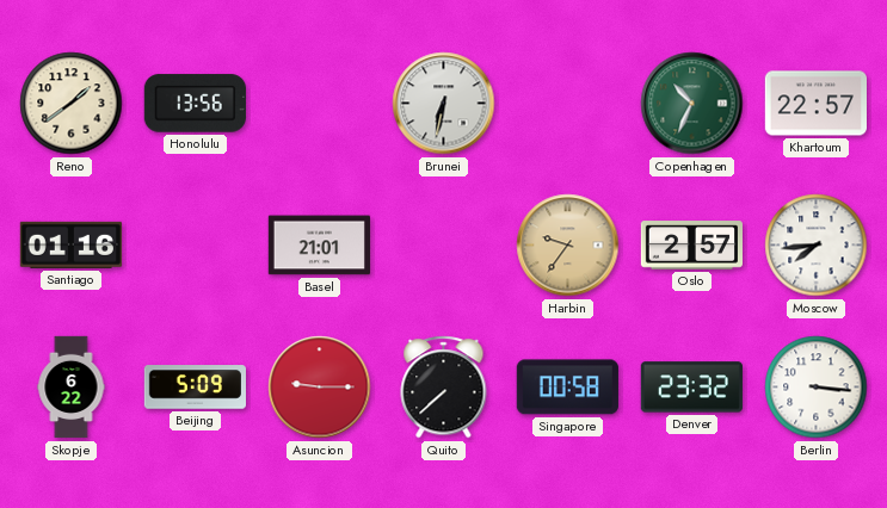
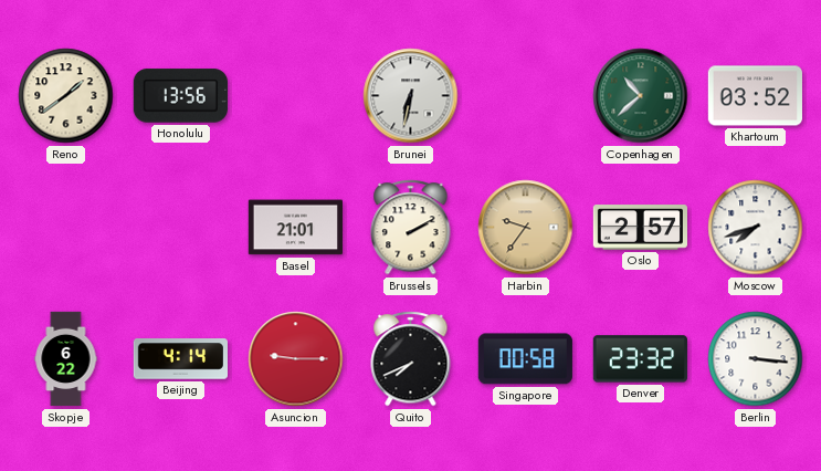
Copenhagen: 10:34 -> 10:38 (641, 96)
Khartoum: 22:57 -> 03:52 (755, 96)
Santiago: 01:16 -> none (70, 244)
Brussels: none -> 2:10 (411, 228)
Moscow: 7:44 -> 7:42 (756, 228)
Beijing: 5:09 -> 4:14 (180, 359)
Quito: 7:38 -> 7:41 (411, 359)
